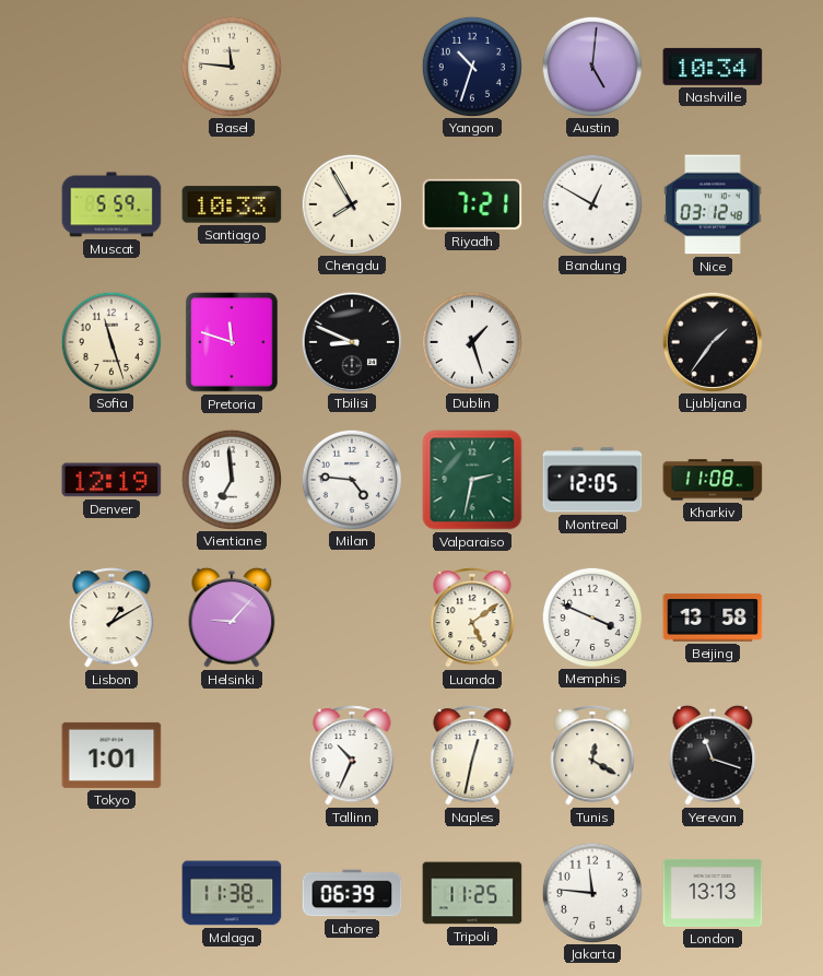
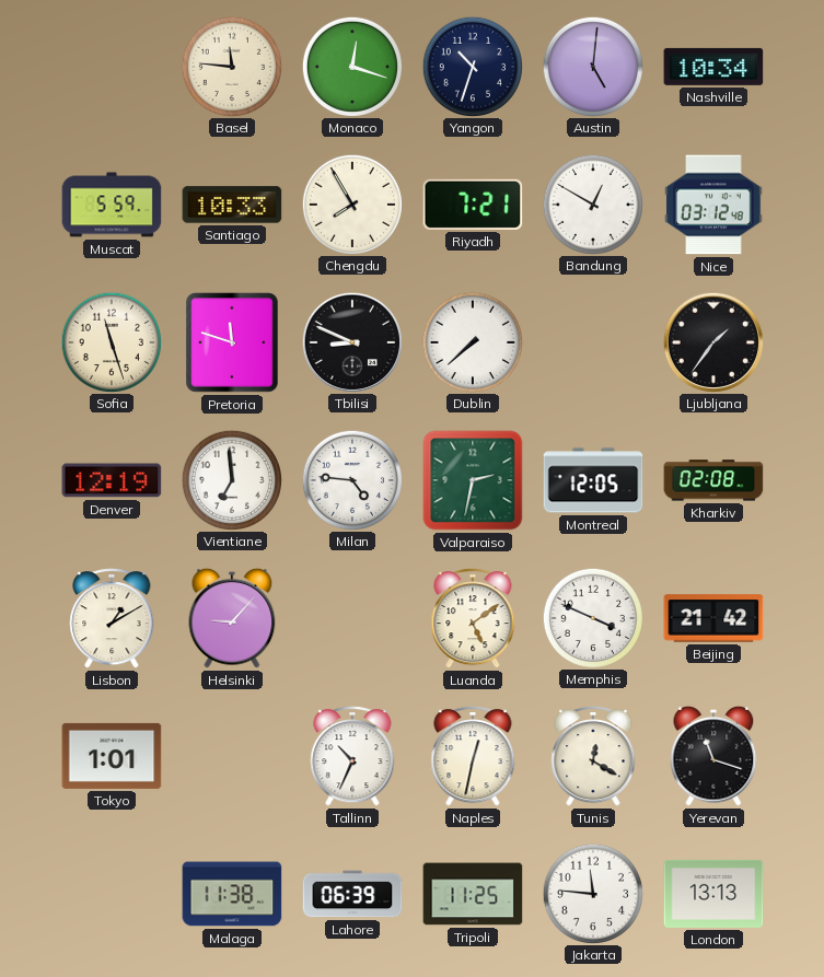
Monaco: none -> 12:18 (351, 66)
Dublin: 1:27 -> 7:38 (472, 341)
Kharkiv: 11:08 -> 02:08 (713, 480)
Beijing: 13:58 -> 21:42 (713, 618)
